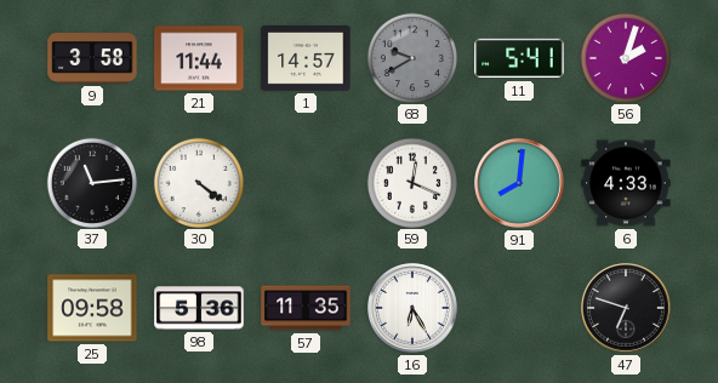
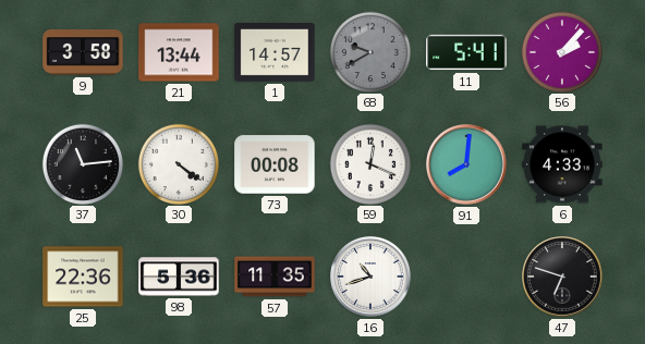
21: 11:44 -> 13:44 (179, 52)
56: 2:03 -> 2:07 (561, 51)
73: none -> 00:08 (275, 164)
25: 09:58 -> 22:36 (83, 277)
16: 6:25 -> 10:42 (370, 277)
